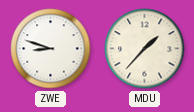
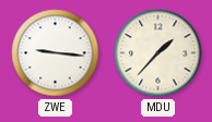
ZWE: 8:48 -> 9:16 (56, 53)
